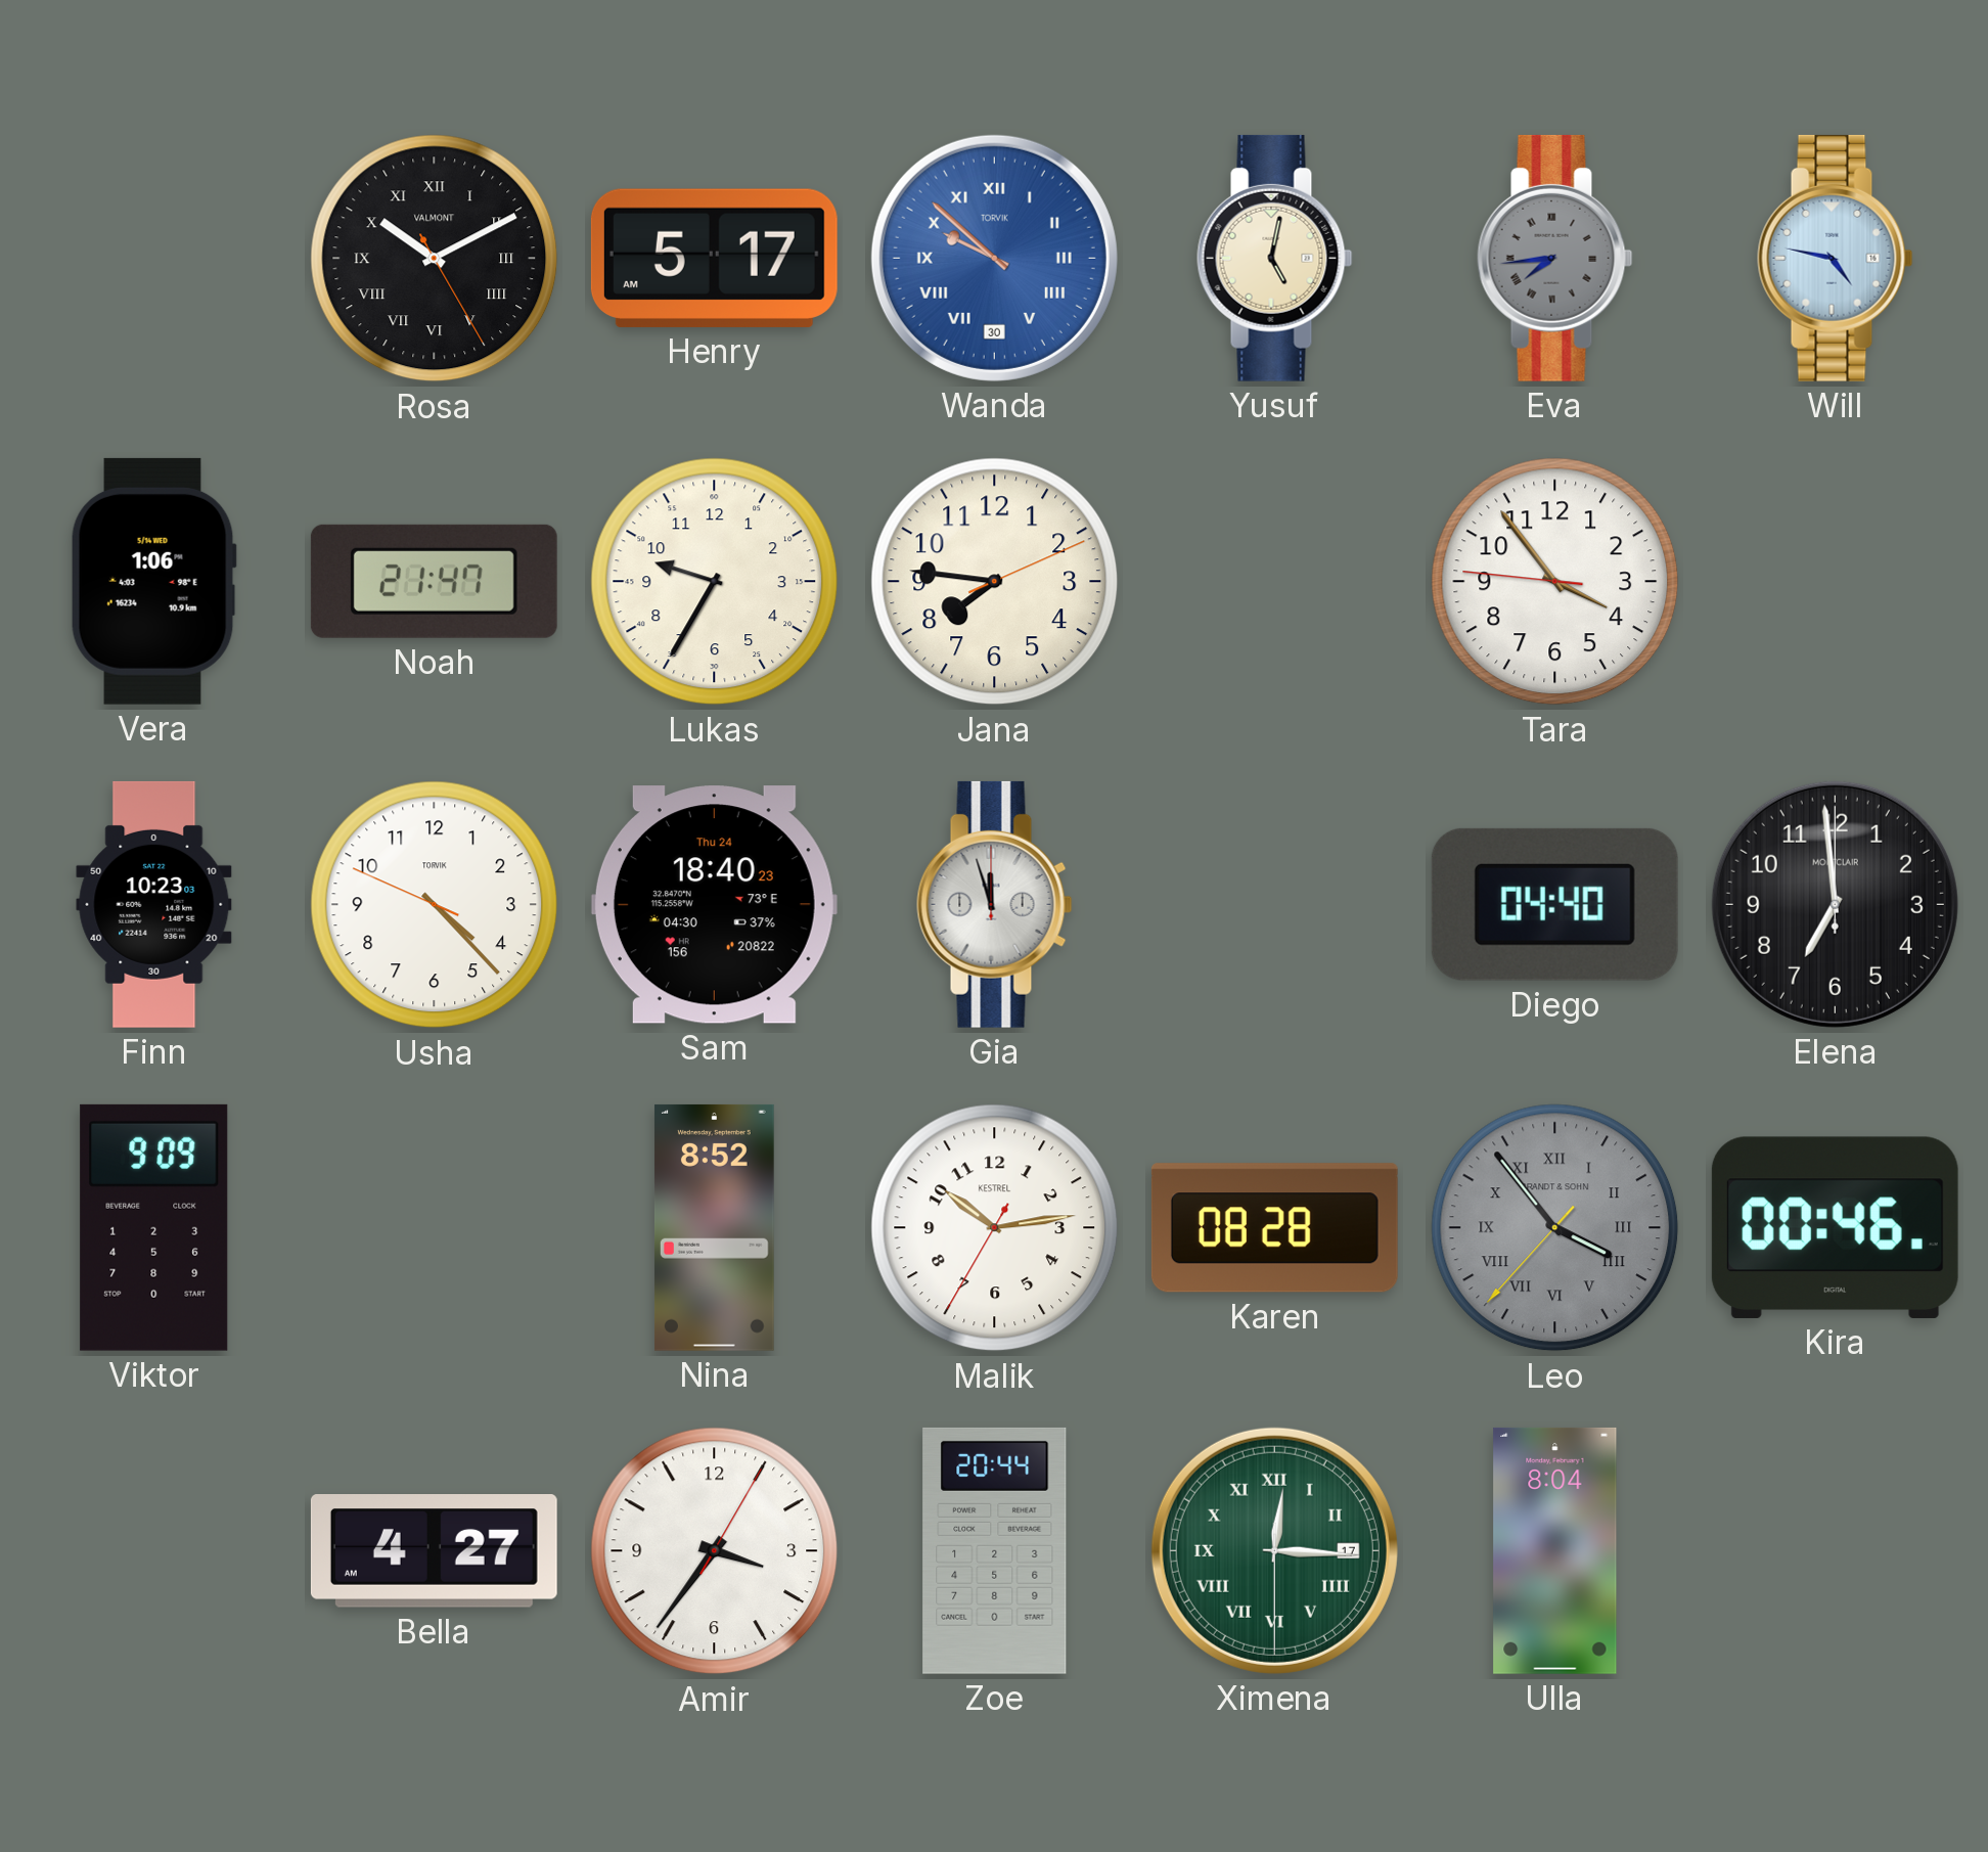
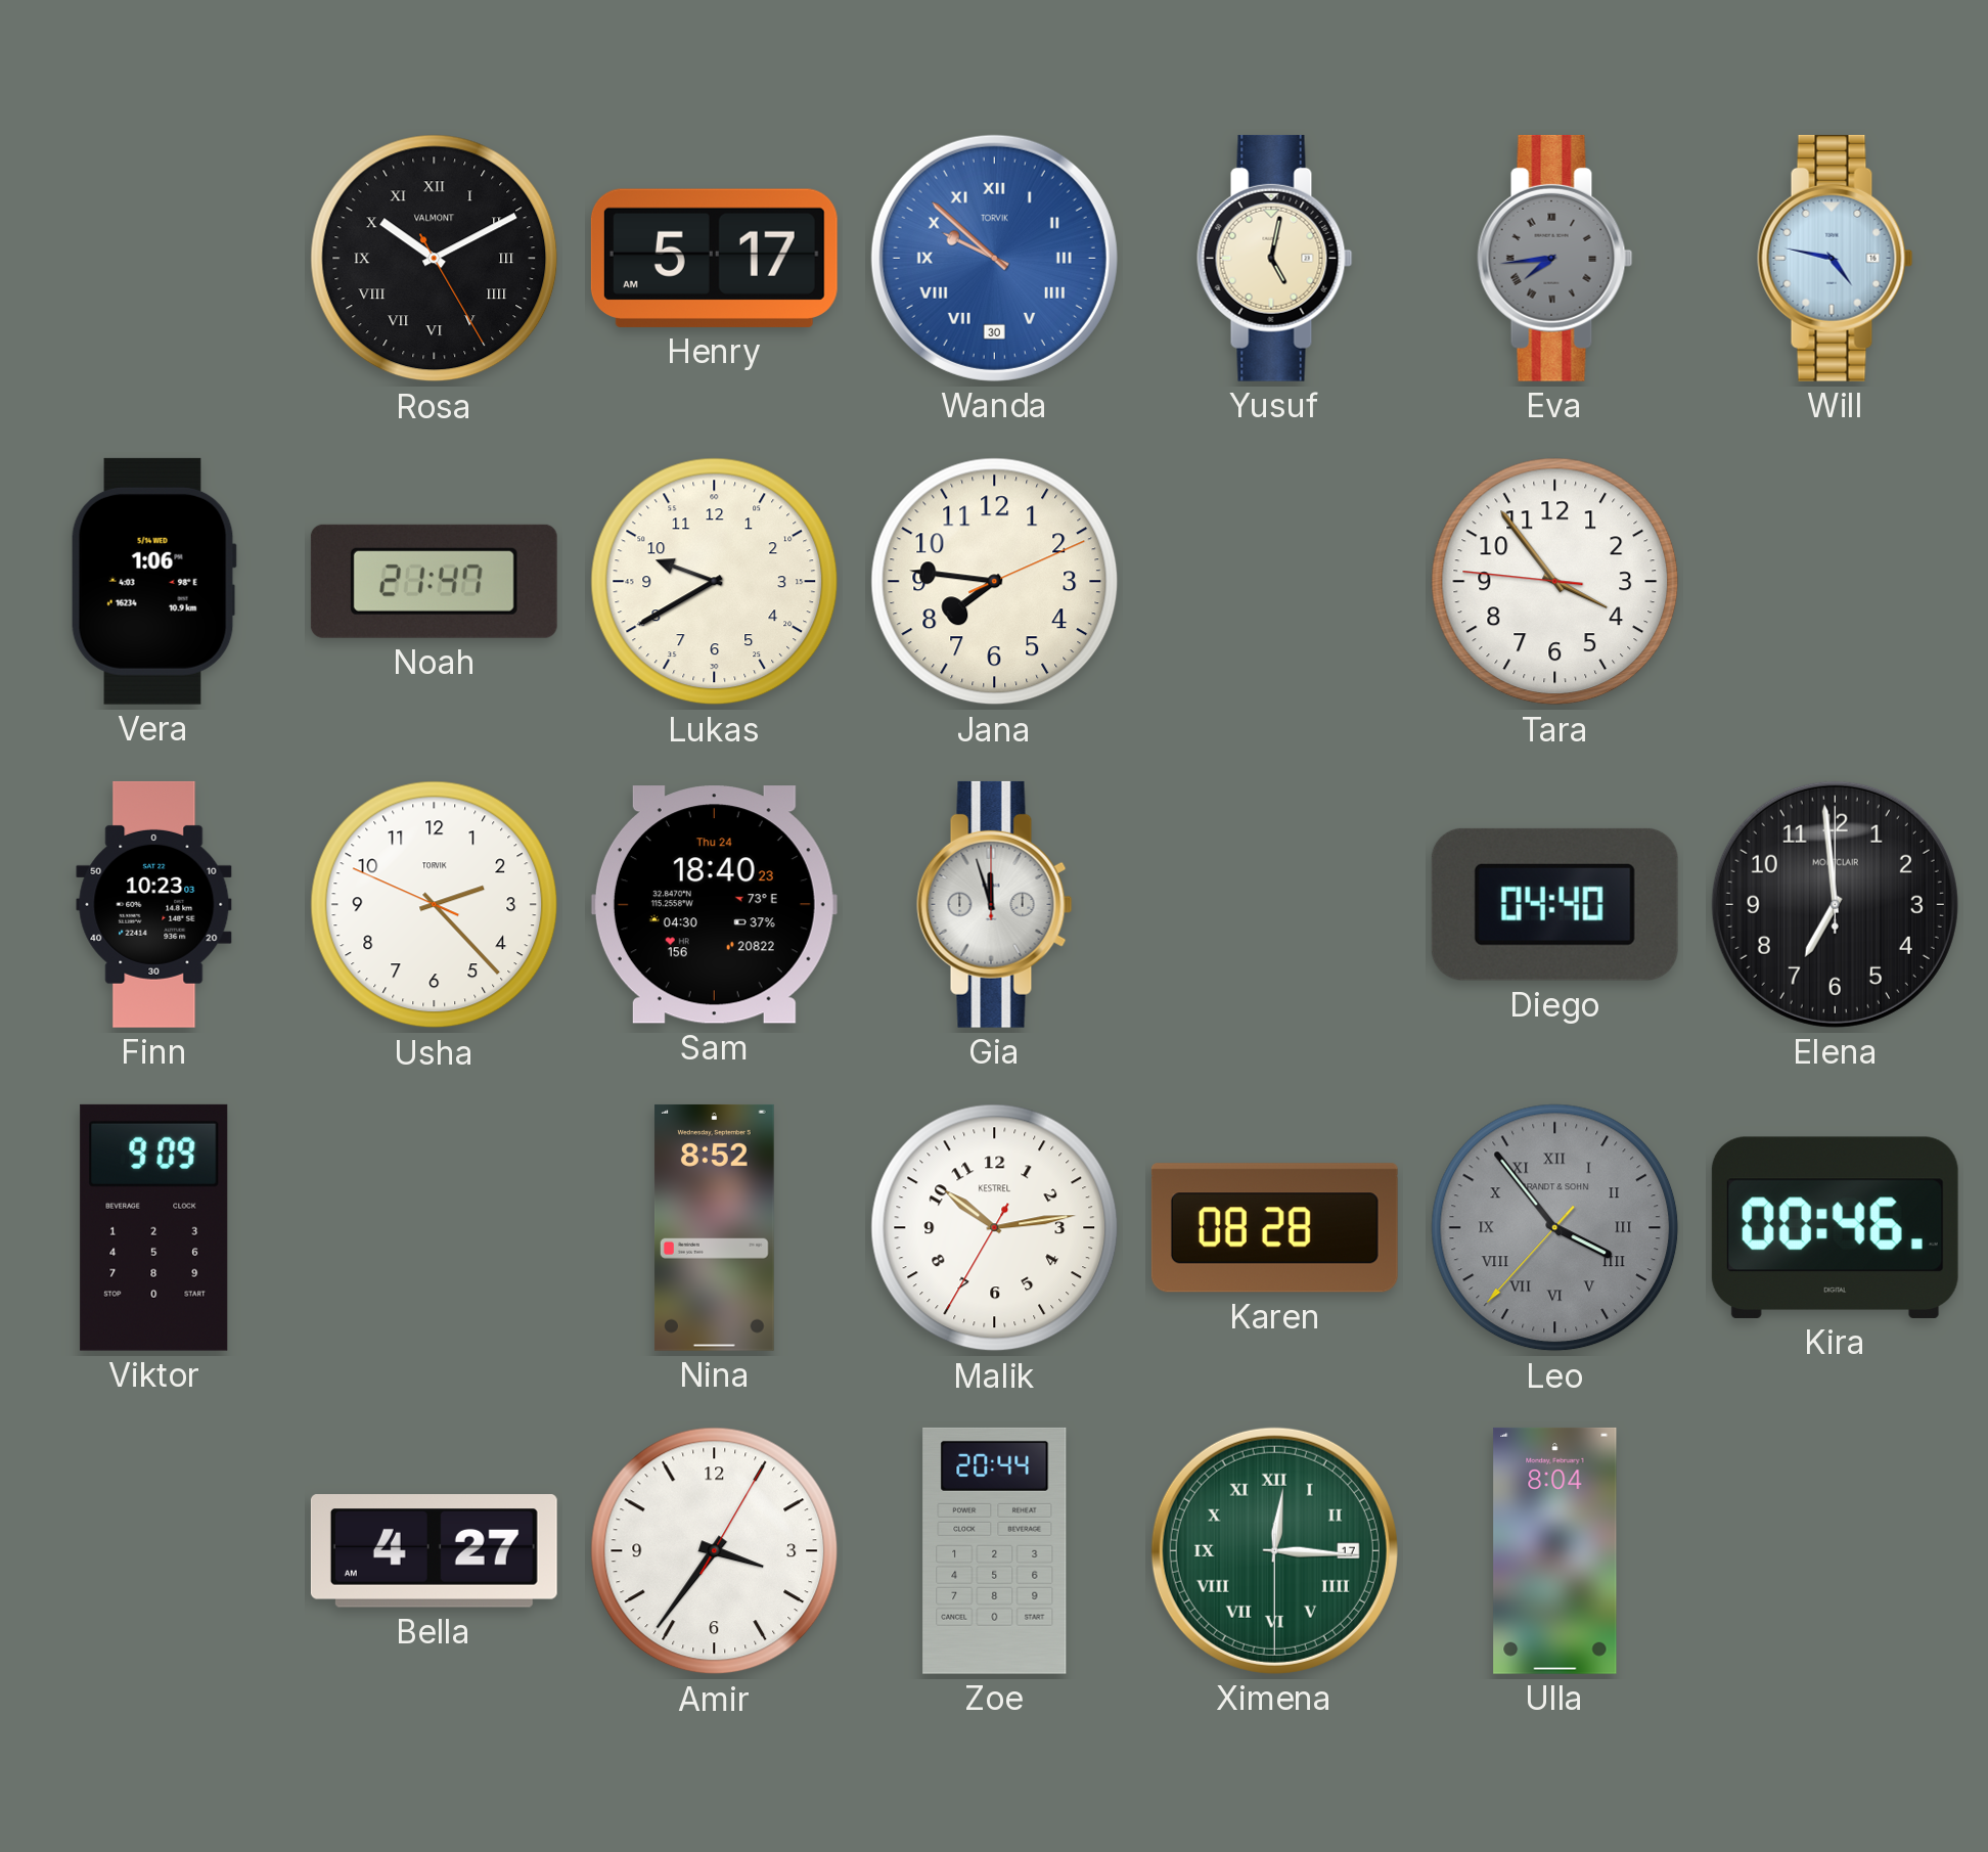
Lukas: 9:35 -> 9:40 (715, 582)
Usha: 4:22 -> 2:22 (435, 905)
